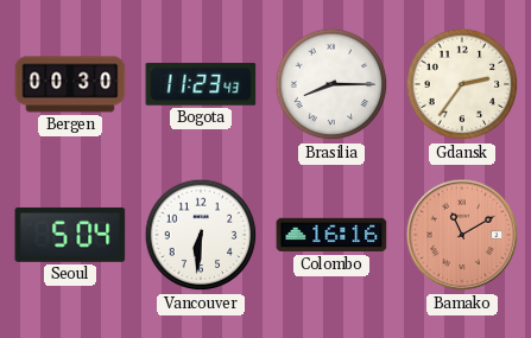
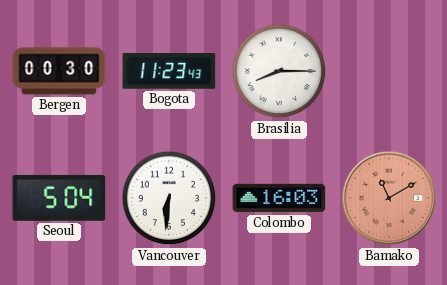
Gdansk: 2:36 -> none (462, 84)
Colombo: 16:16 -> 16:03 (279, 198)
